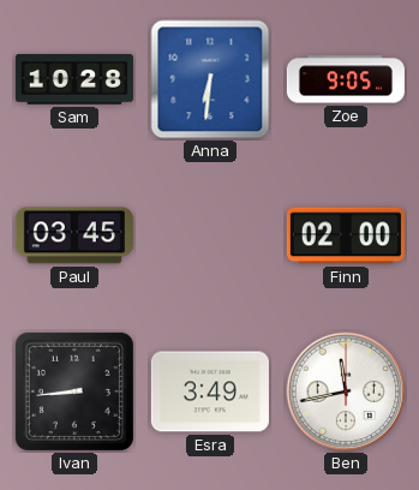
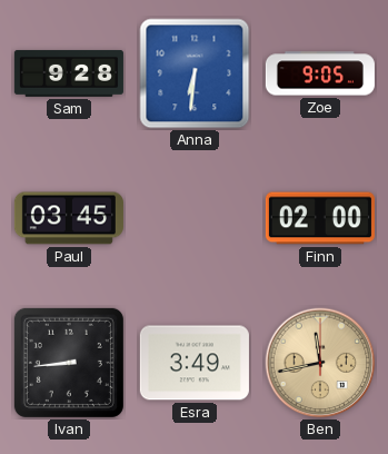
Sam: 10:28 -> 9:28 (69, 73)
Ben dial: white -> champagne (320, 363)
